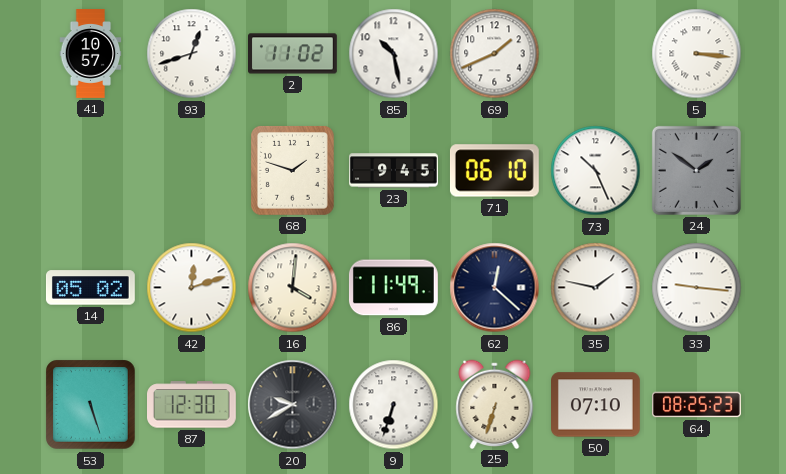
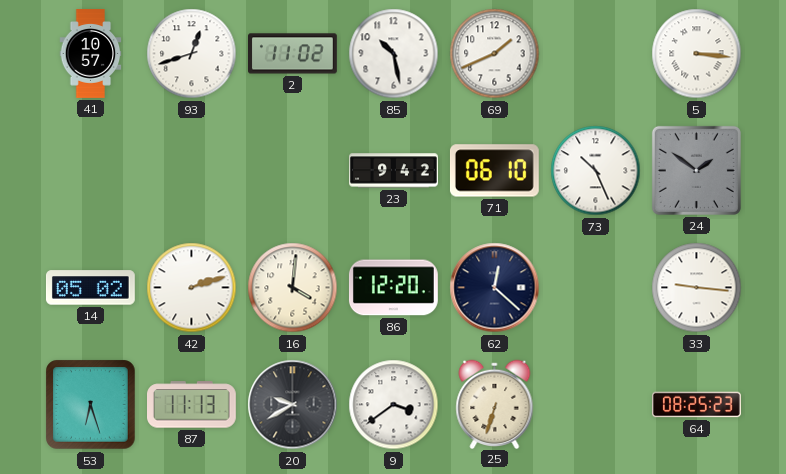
68: 1:48 -> none (292, 170)
23: 9:45 -> 9:42 (394, 171)
42: 12:12 -> 2:12 (192, 288)
86: 11:49 -> 12:20 (393, 288)
35: 1:47 -> none (596, 288)
53: 5:27 -> 6:27 (91, 405)
87: 12:30 -> 11:13 (192, 405)
9: 6:33 -> 3:39 (394, 405)
50: 07:10 -> none (596, 405)
